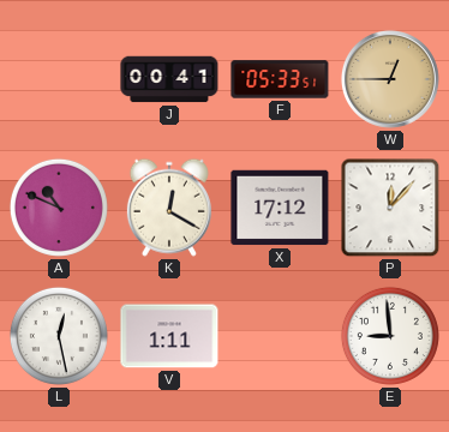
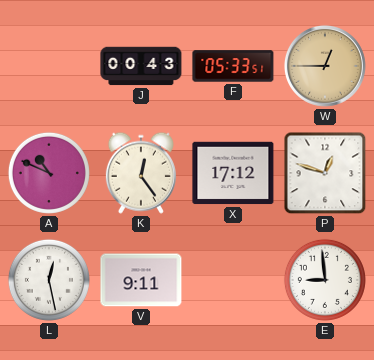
J: 00:41 -> 00:43 (141, 66)
K: 12:20 -> 12:24 (141, 173)
P: 12:07 -> 12:48 (325, 173)
V: 1:11 -> 9:11 (141, 280)
